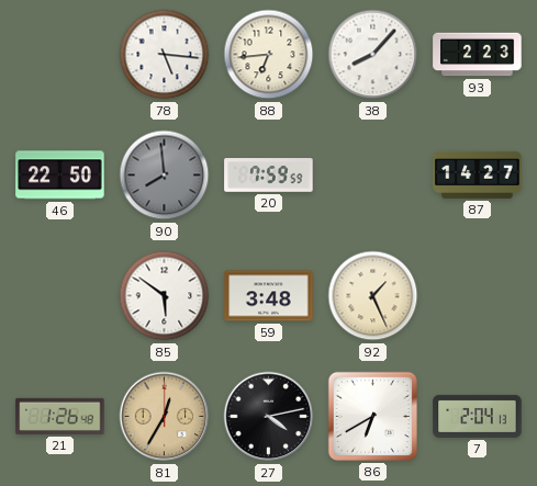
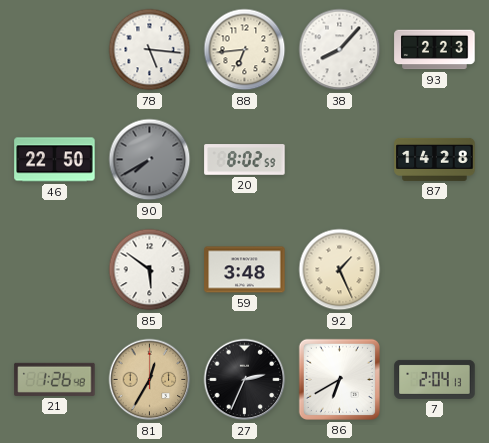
90: 7:59 -> 7:40 (150, 160)
20: 7:59 -> 8:02 (245, 160)
87: 14:27 -> 14:28 (435, 159)
27: 4:13 -> 2:34 (245, 380)
